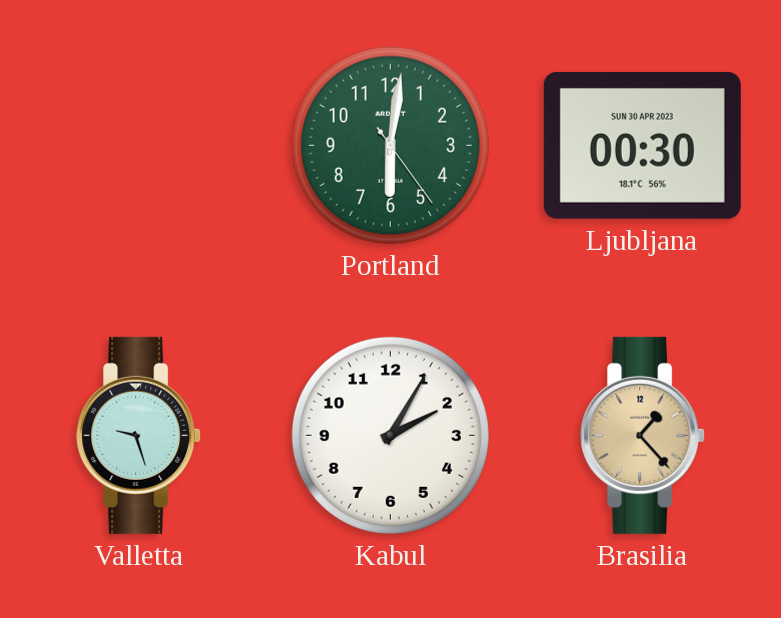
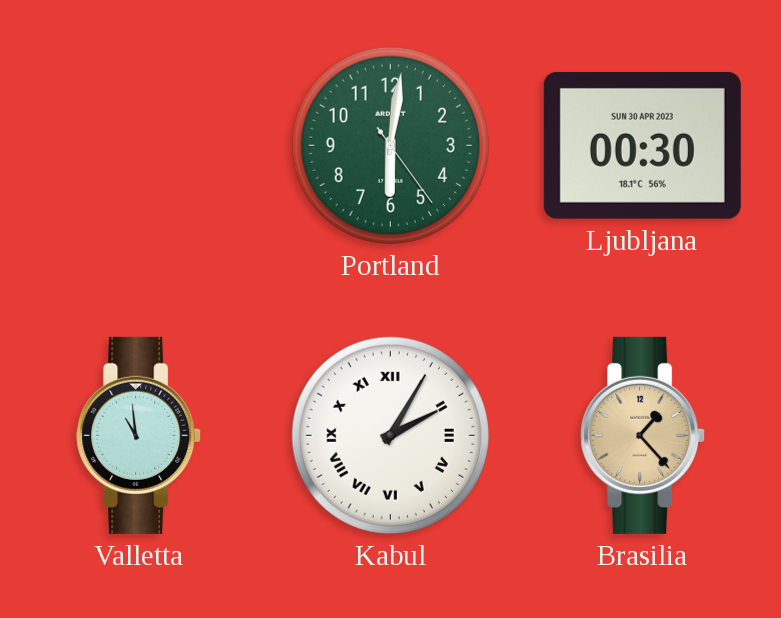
Valletta: 9:27 -> 10:59 (139, 435)
Kabul numerals: Arabic -> Roman (390, 435)
